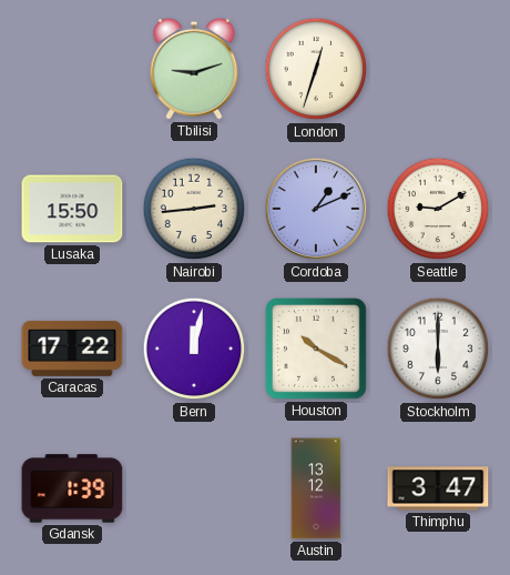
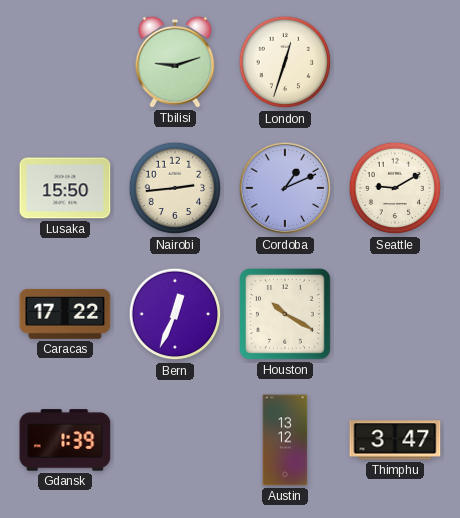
Bern: 12:02 -> 12:34 (175, 314)
Stockholm: 6:00 -> none (438, 349)
